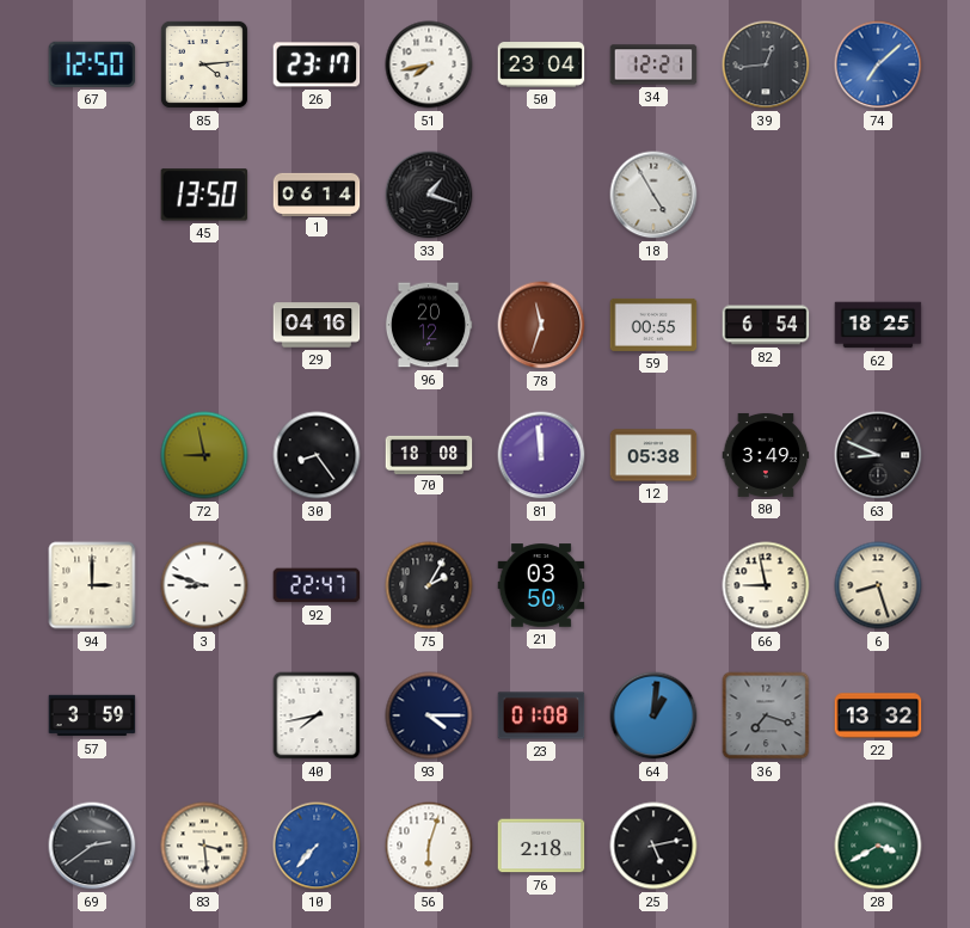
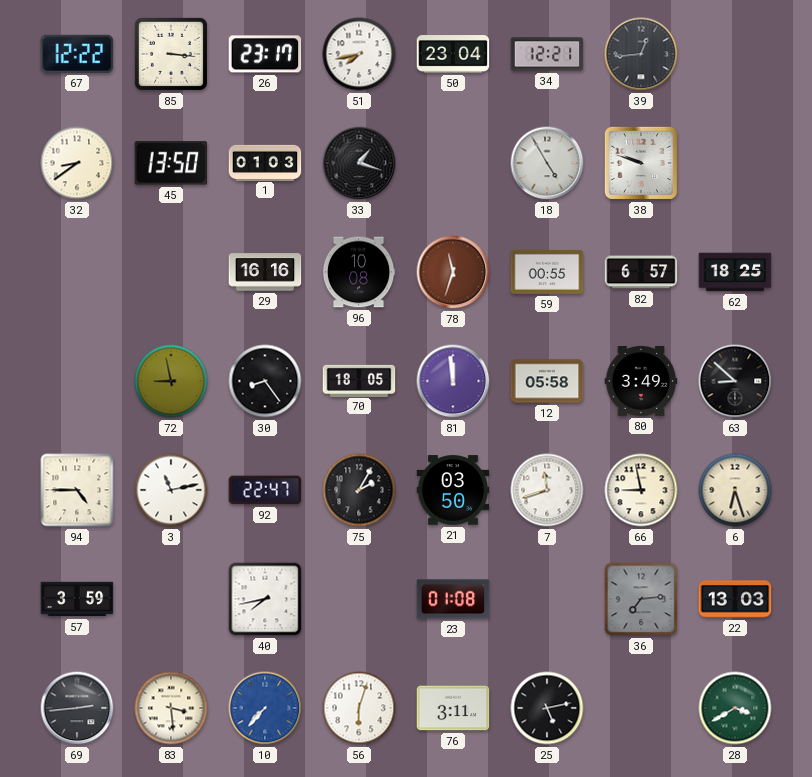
67: 12:50 -> 12:22 (77, 54)
85: 4:14 -> 3:16 (171, 54)
74: 7:08 -> none (878, 64)
32: none -> 8:39 (77, 163)
1: 06:14 -> 01:03 (265, 162)
38: none -> 9:48 (641, 163)
29: 04:16 -> 16:16 (265, 272)
96: 20:12 -> 10:08 (359, 272)
82: 6:54 -> 6:57 (641, 272)
70: 18:08 -> 18:05 (359, 380)
12: 05:38 -> 05:58 (547, 381)
63: 8:49 -> 8:52 (735, 381)
94: 3:00 -> 4:45 (77, 490)
3: 8:48 -> 11:13 (171, 490)
7: none -> 11:42 (547, 490)
6: 8:27 -> 6:27 (735, 490)
93: 4:15 -> none (429, 715)
64: 1:01 -> none (653, 715)
36: 7:18 -> 7:14 (641, 599)
22: 13:32 -> 13:03 (735, 599)
69: 2:39 -> 2:44 (77, 708)
76: 2:18 -> 3:11 (453, 708)
